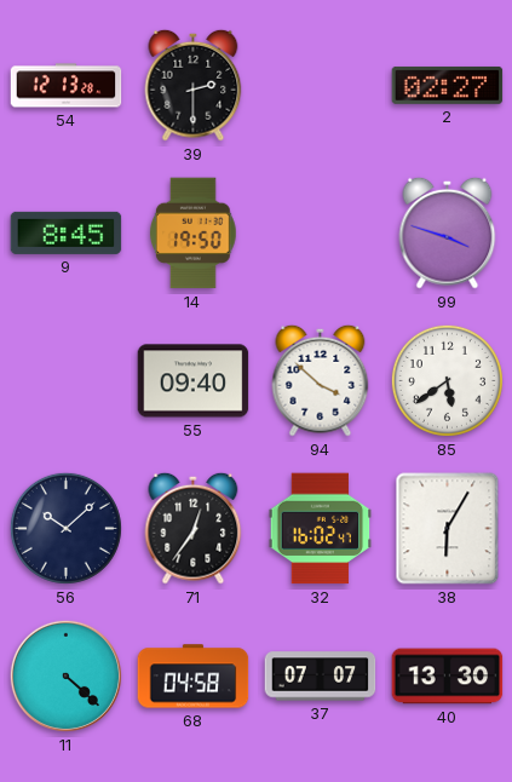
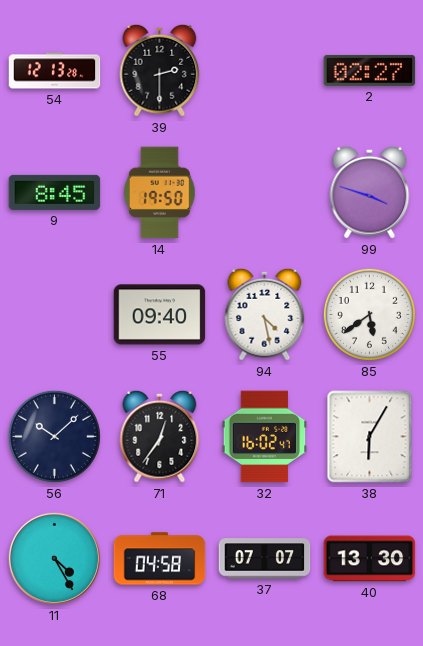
94: 3:52 -> 4:28 (265, 314)
11: 4:22 -> 4:25 (54, 558)
